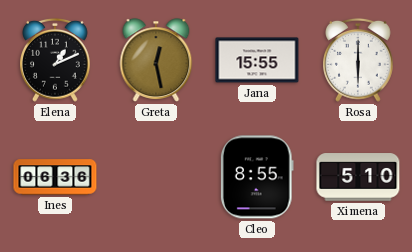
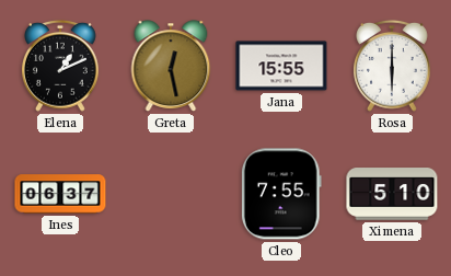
Ines: 06:36 -> 06:37 (60, 194)
Cleo: 8:55 -> 7:55 (281, 194)
